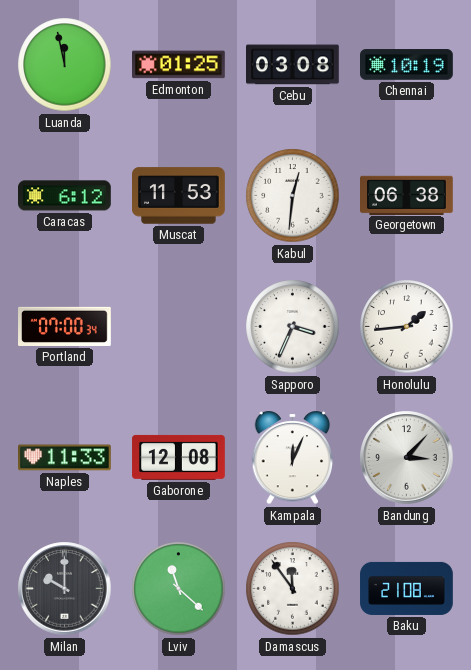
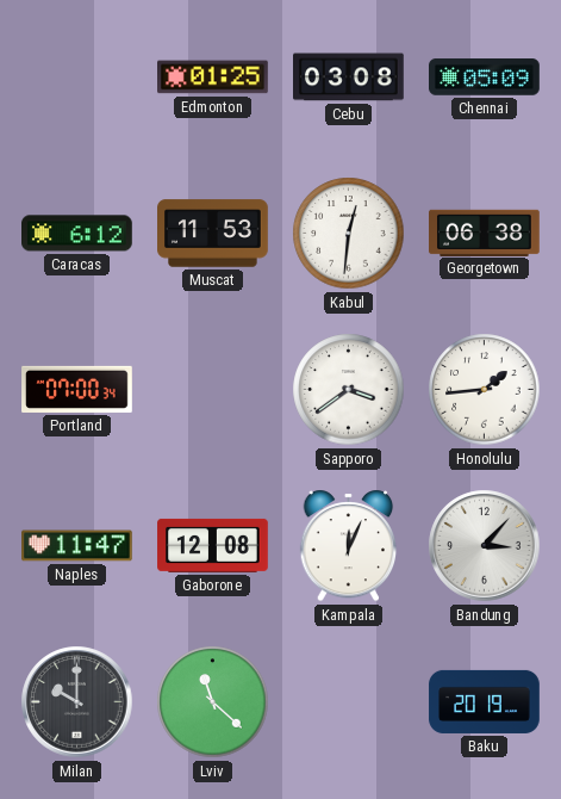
Luanda: 11:58 -> none (65, 65)
Chennai: 10:19 -> 05:09 (485, 78)
Sapporo: 3:34 -> 3:39 (349, 390)
Naples: 11:33 -> 11:47 (77, 546)
Damascus: 11:54 -> none (293, 589)
Baku: 21:08 -> 20:19 (485, 701)
